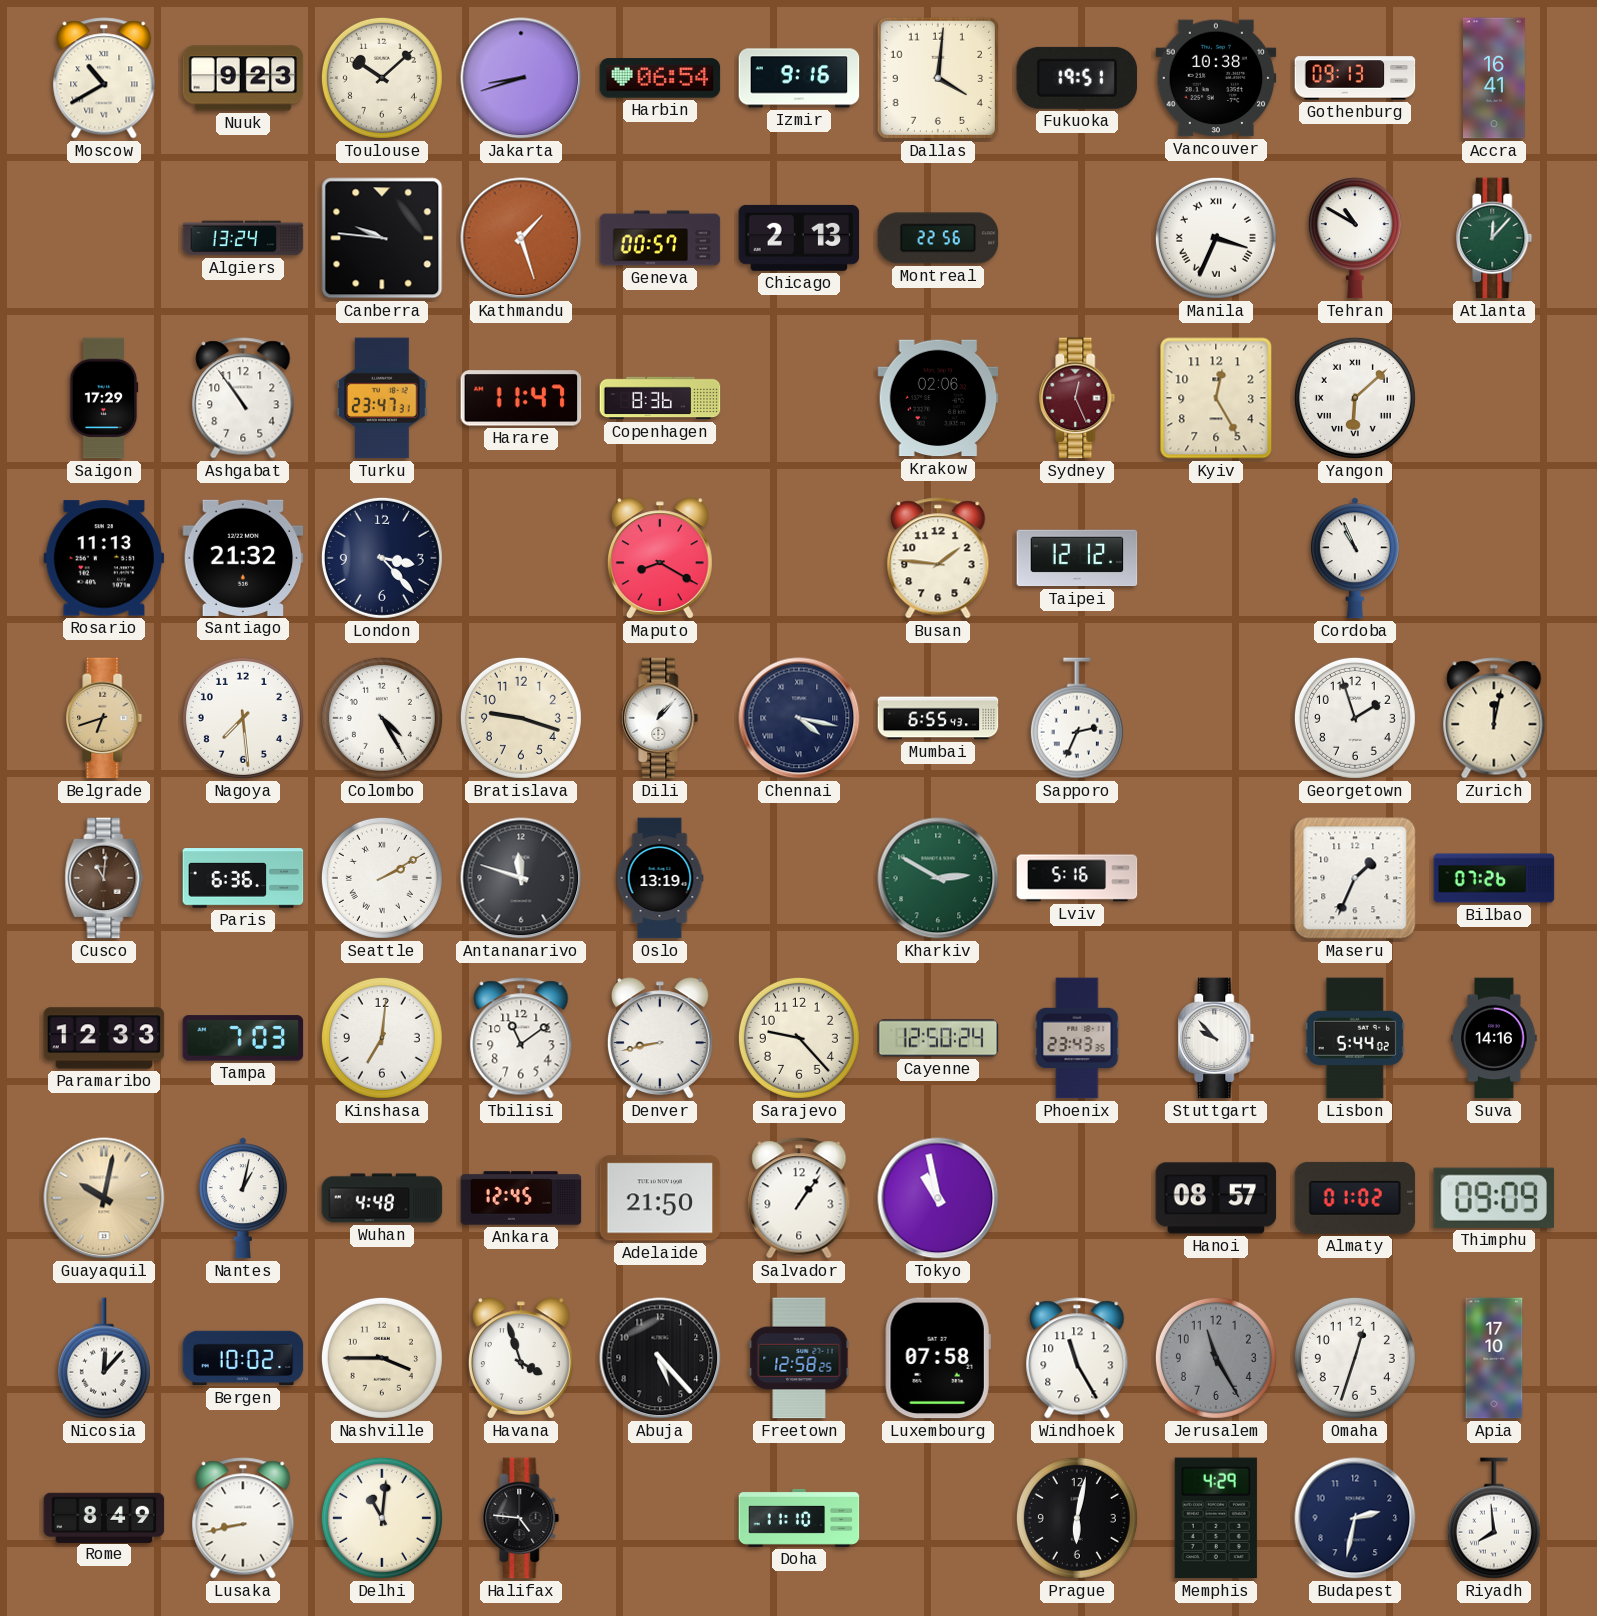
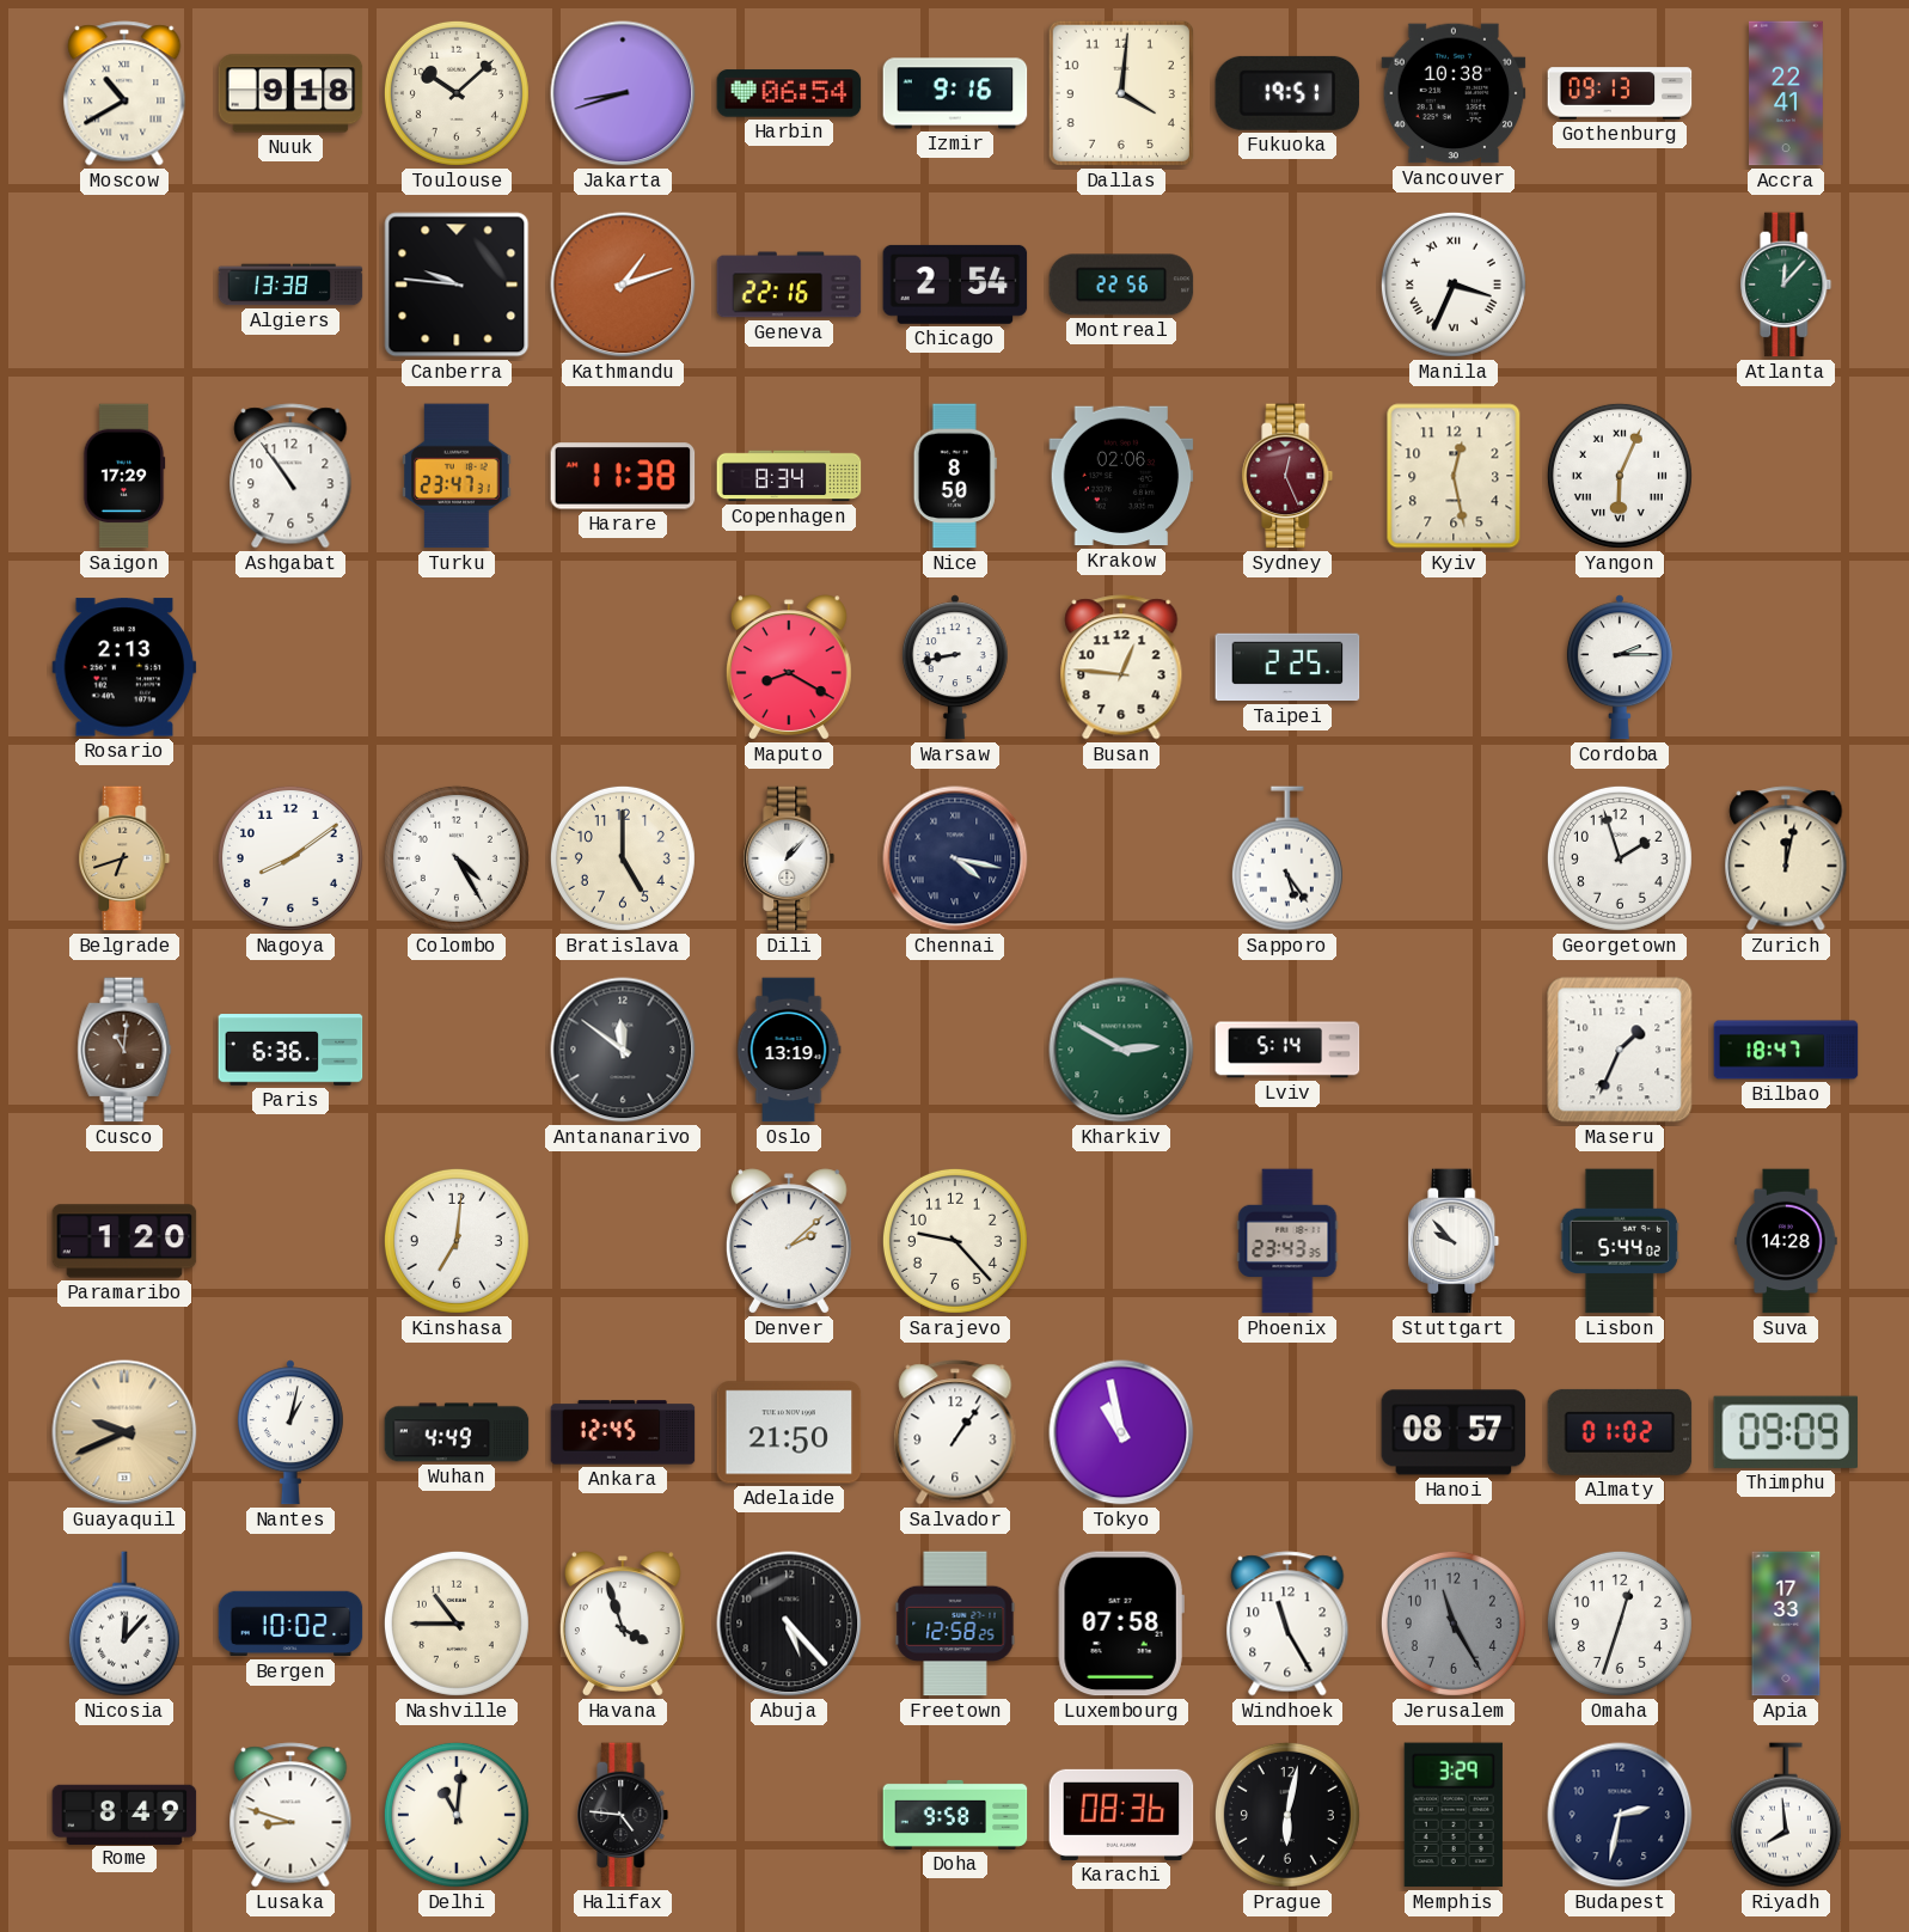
Nuuk: 9:23 -> 9:18 (290, 93)
Accra: 16:41 -> 22:41 (1787, 93)
Algiers: 13:24 -> 13:38 (290, 285)
Kathmandu: 1:27 -> 1:12 (623, 285)
Geneva: 00:57 -> 22:16 (789, 285)
Chicago: 2:13 -> 2:54 (955, 285)
Tehran: 10:50 -> none (1355, 238)
Harare: 11:47 -> 11:38 (623, 476)
Copenhagen: 8:36 -> 8:34 (789, 476)
Nice: none -> 8:50 (955, 476)
Kyiv: 12:25 -> 12:28 (1454, 476)
Yangon: 6:08 -> 6:04 (1620, 476)
Rosario: 11:13 -> 2:13 (124, 667)
Santiago: 21:32 -> none (243, 558)
London: 3:23 -> none (382, 558)
Warsaw: none -> 8:43 (955, 667)
Busan: 1:46 -> 12:46 (1121, 667)
Taipei: 12:12 -> 2:25 (1287, 667)
Cordoba: 10:56 -> 2:15 (1620, 667)
Nagoya: 7:29 -> 8:09 (290, 858)
Bratislava: 9:18 -> 5:00 (623, 858)
Mumbai: 6:55 -> none (938, 718)
Sapporo: 2:34 -> 5:24 (1287, 858)
Seattle: 2:10 -> none (382, 878)
Antananarivo: 11:48 -> 11:51 (623, 1050)
Lviv: 5:16 -> 5:14 (1287, 1050)
Bilbao: 07:26 -> 18:47 (1786, 1050)
Paramaribo: 12:33 -> 1:20 (124, 1241)
Tampa: 7:03 -> none (243, 1038)
Tbilisi: 11:09 -> none (521, 1038)
Denver: 8:43 -> 2:08 (789, 1241)
Cayenne: 12:50 -> none (938, 1038)
Suva: 14:16 -> 14:28 (1786, 1241)
Guayaquil: 10:02 -> 9:41 (124, 1432)
Wuhan: 4:48 -> 4:49 (457, 1432)
Nashville: 3:45 -> 10:45 (457, 1624)
Apia: 17:10 -> 17:33 (1786, 1624)
Lusaka: 8:43 -> 8:48 (290, 1815)
Doha: 11:10 -> 9:58 (955, 1815)
Karachi: none -> 08:36 (1121, 1815)
Memphis: 4:29 -> 3:29 (1454, 1815)
